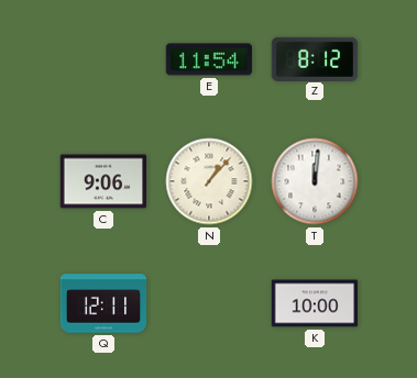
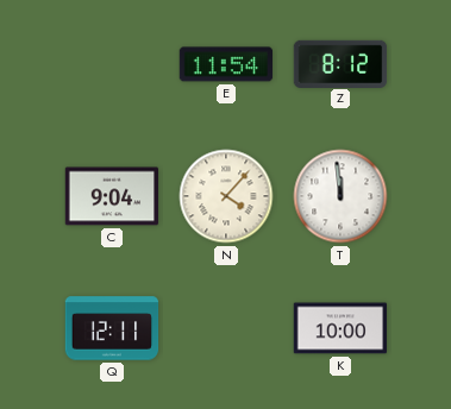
C: 9:06 -> 9:04 (112, 196)
N: 1:07 -> 4:07 (226, 196)
T: 12:01 -> 11:59 (340, 196)
